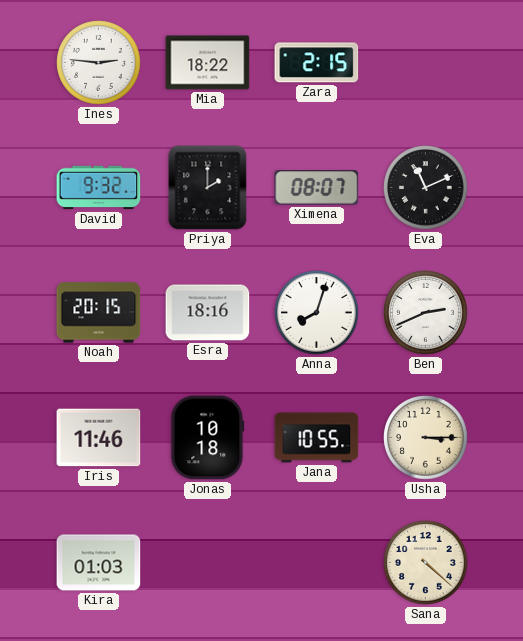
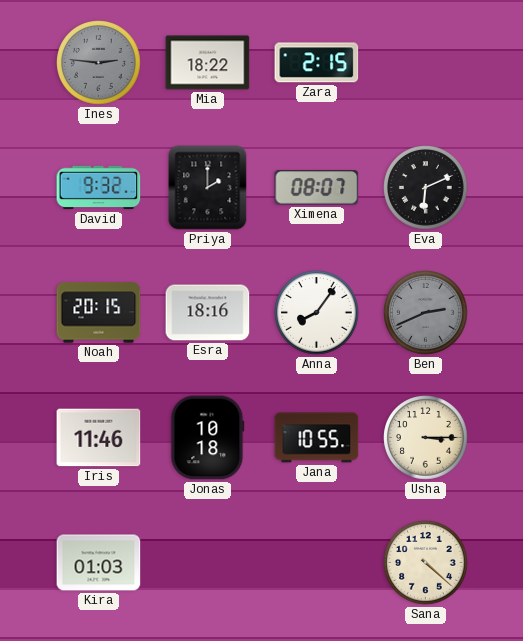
Ines dial: white -> grey (99, 63)
Eva: 11:11 -> 6:11 (426, 188)
Anna: 8:03 -> 8:06 (317, 313)
Ben dial: white -> grey (426, 313)
